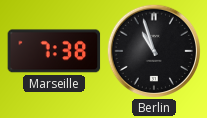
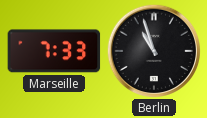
Marseille: 7:38 -> 7:33 (54, 51)
